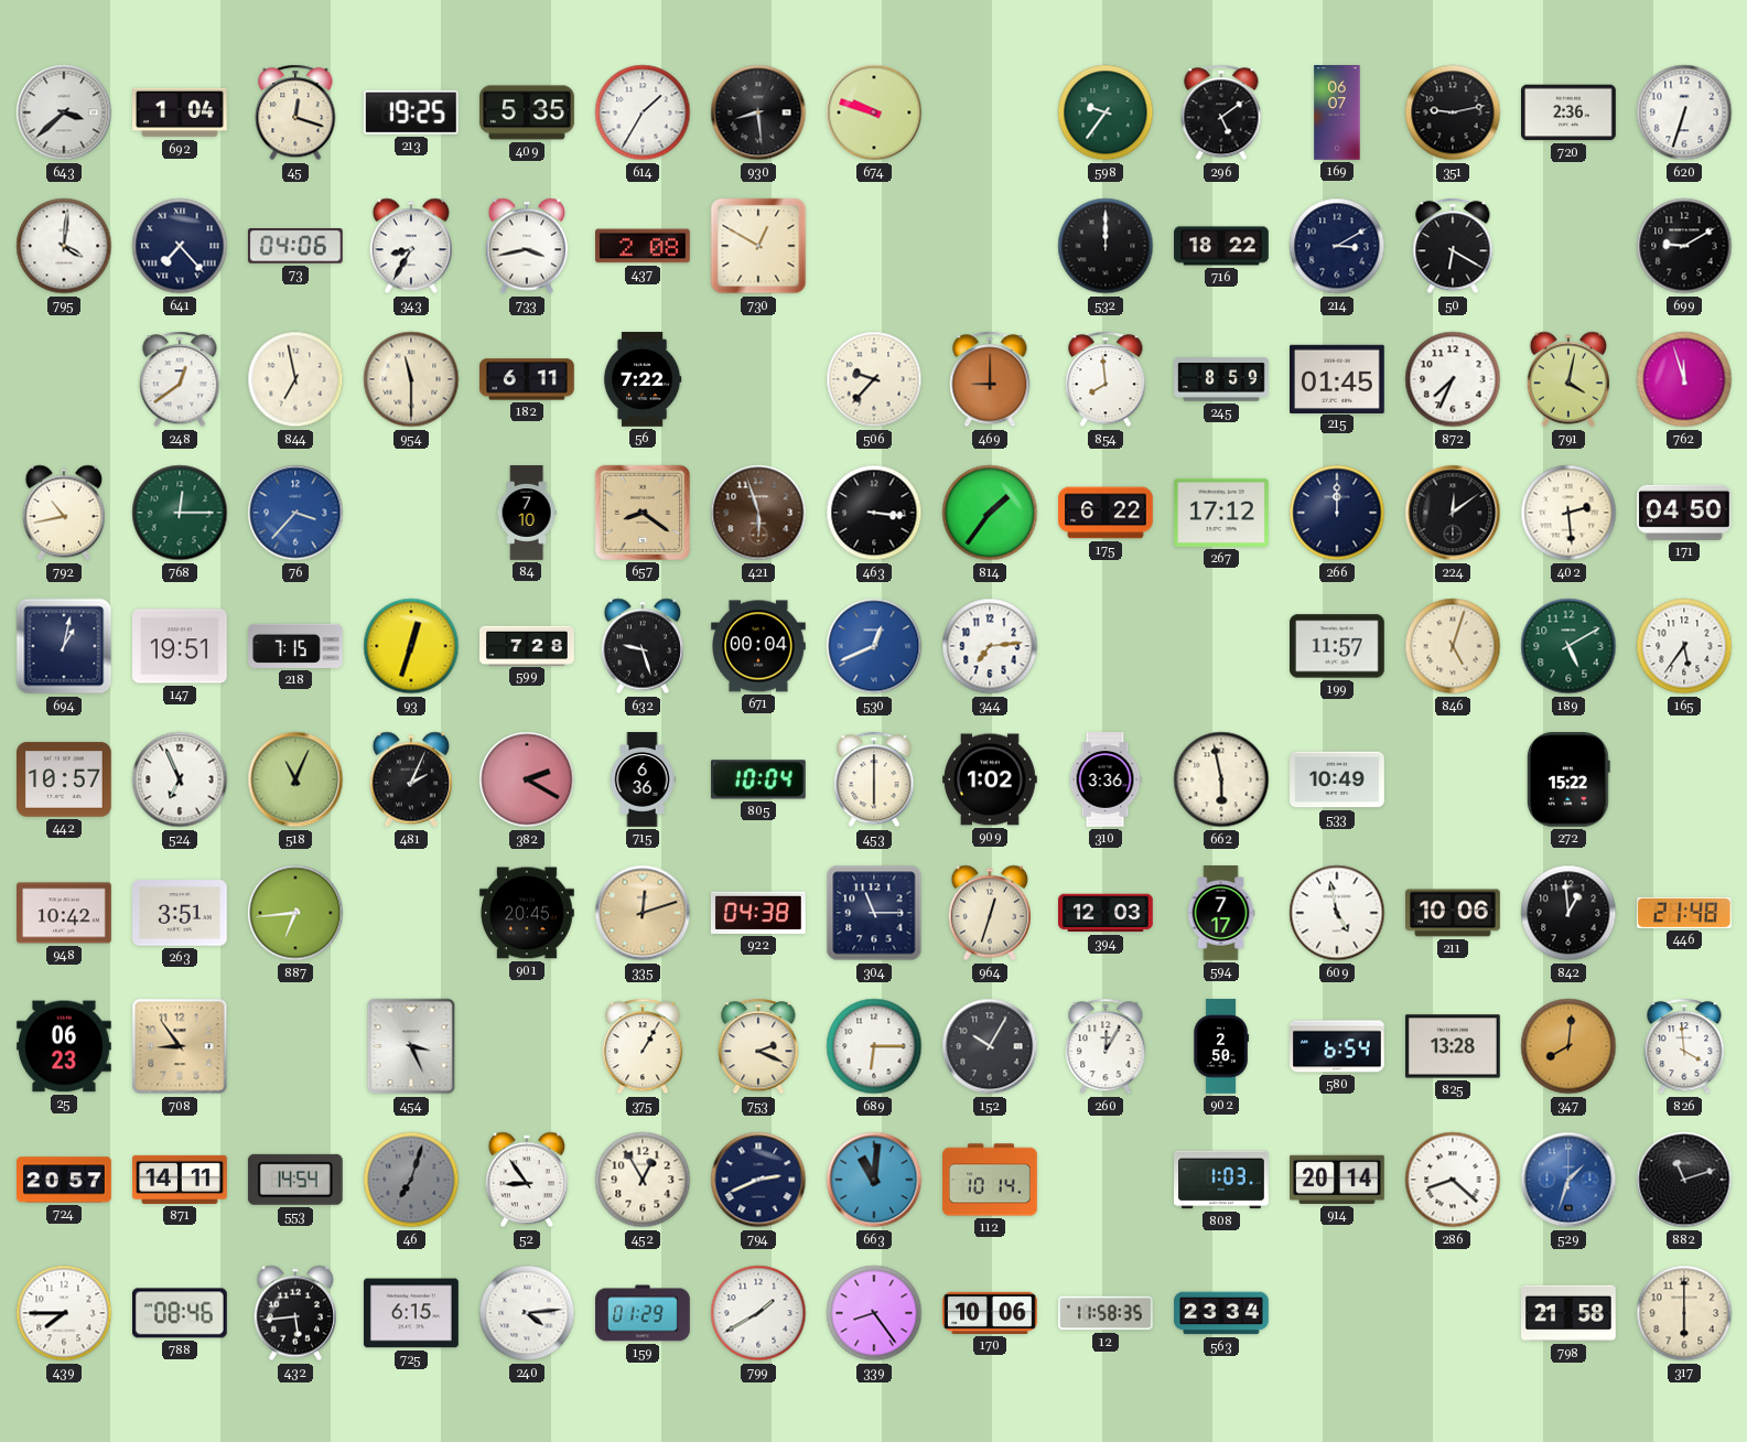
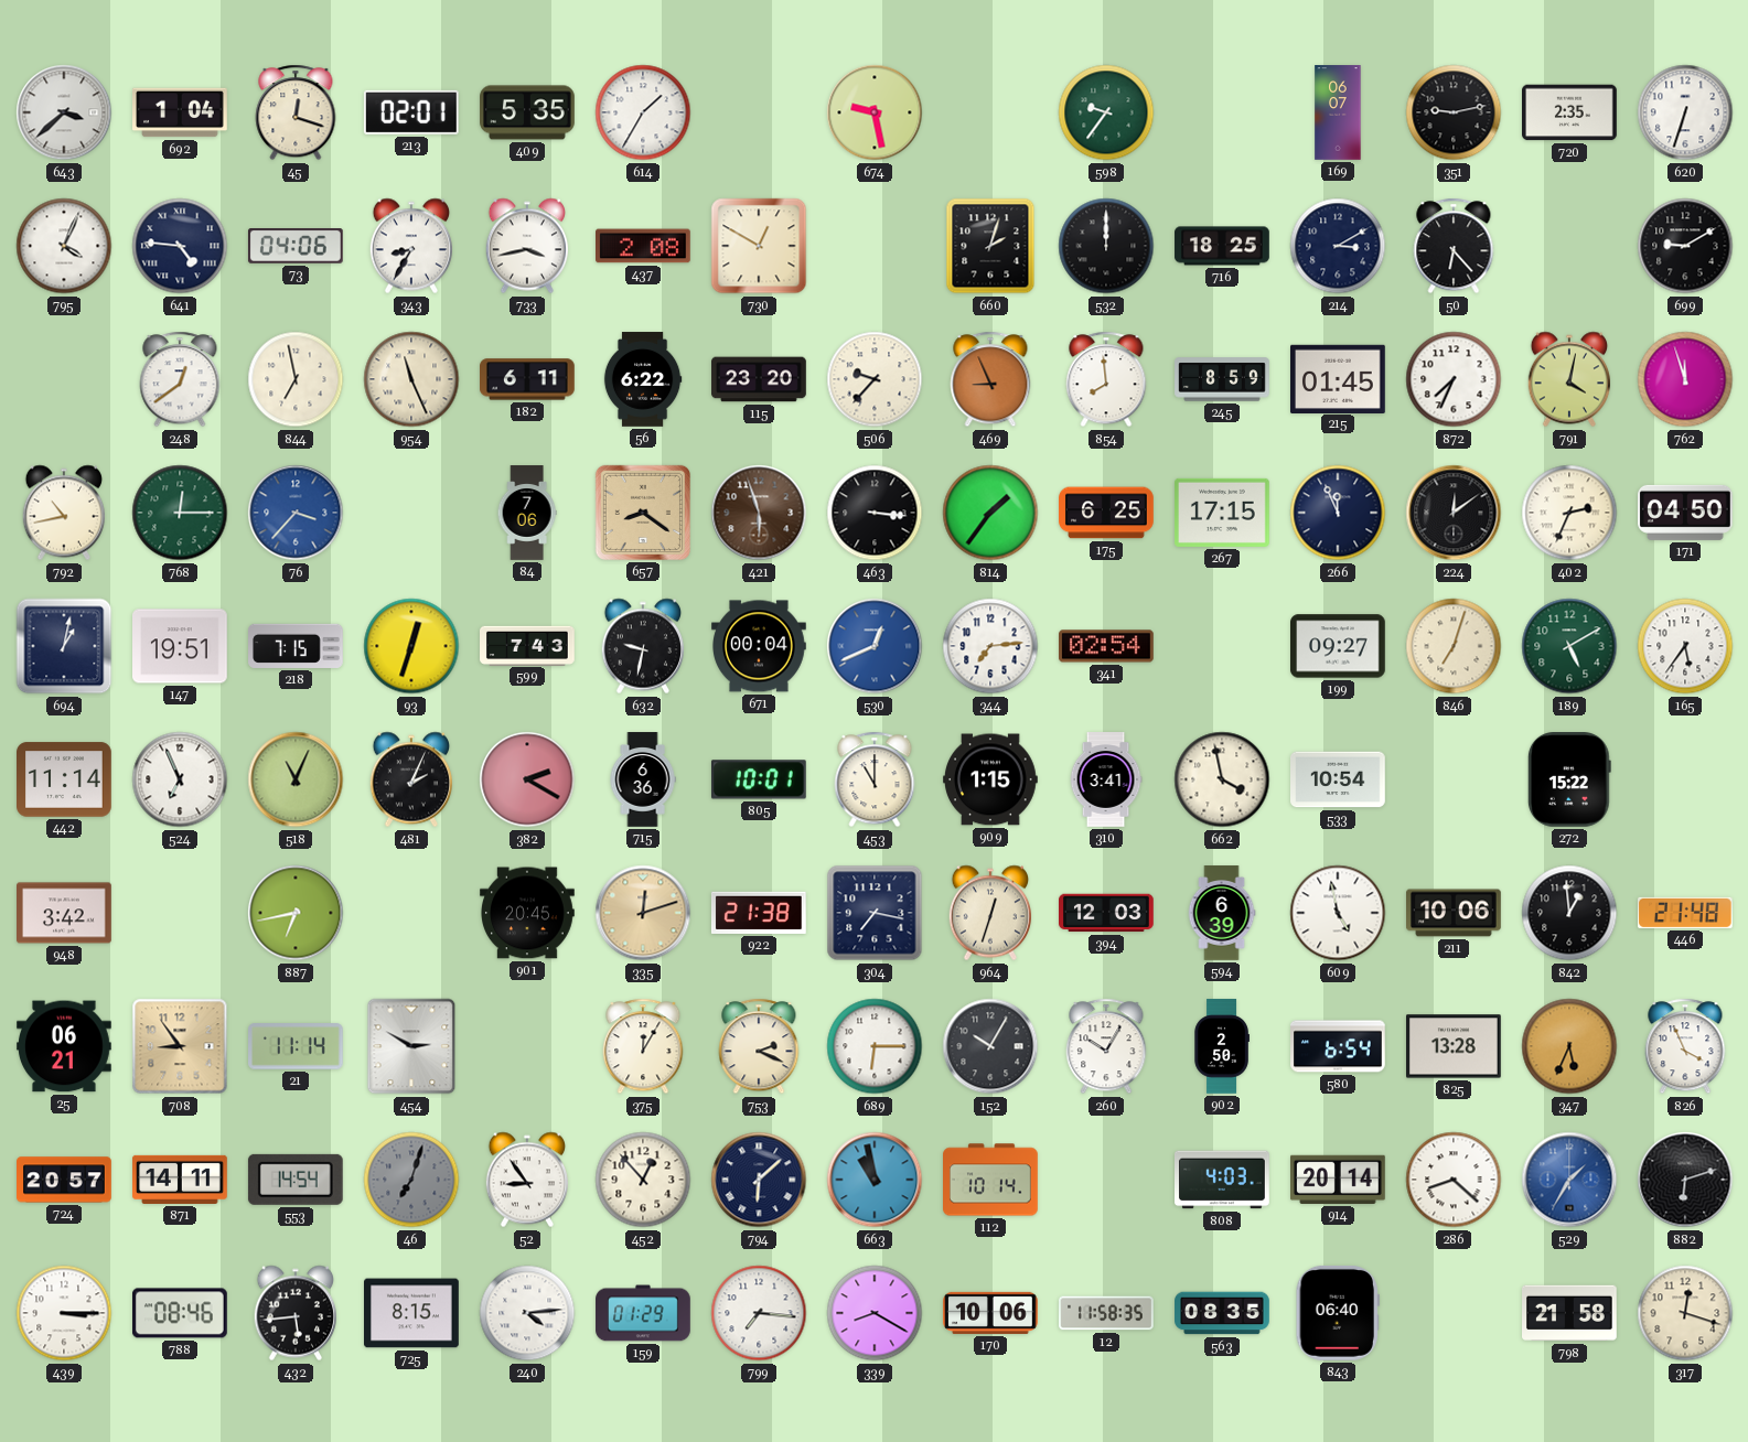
213: 19:25 -> 02:01 (411, 112)
930: 8:29 -> none (758, 112)
674: 9:48 -> 9:28 (875, 112)
296: 5:09 -> none (1221, 112)
720: 2:36 -> 2:35 (1570, 112)
795: 4:01 -> 4:04 (64, 246)
641: 7:23 -> 4:46 (180, 246)
660: none -> 2:03 (990, 246)
716: 18:22 -> 18:25 (1222, 246)
50: 6:20 -> 6:23 (1454, 246)
954: 11:30 -> 11:26 (411, 379)
56: 7:22 -> 6:22 (643, 379)
115: none -> 23:20 (759, 379)
469: 9:00 -> 8:56 (990, 379)
84: 7:10 -> 7:06 (527, 513)
175: 6:22 -> 6:25 (1106, 513)
267: 17:12 -> 17:15 (1223, 513)
266: 12:00 -> 11:56 (1338, 513)
402: 2:29 -> 2:34 (1569, 513)
599: 7:28 -> 7:43 (528, 645)
632: 9:27 -> 9:32 (642, 646)
341: none -> 02:54 (1107, 646)
199: 11:57 -> 09:27 (1339, 646)
846: 5:03 -> 7:03 (1454, 646)
442: 10:57 -> 11:14 (65, 779)
805: 10:04 -> 10:01 (759, 779)
453: 6:00 -> 11:00 (875, 779)
909: 1:02 -> 1:15 (991, 779)
310: 3:36 -> 3:41 (1106, 779)
662: 5:58 -> 3:58 (1222, 779)
533: 10:49 -> 10:54 (1339, 779)
948: 10:42 -> 3:42 (65, 913)
263: 3:51 -> none (181, 913)
887: 6:44 -> 6:43 (296, 913)
922: 04:38 -> 21:38 (759, 913)
304: 11:15 -> 7:17 (875, 913)
594: 7:17 -> 6:39 (1222, 913)
25: 06:23 -> 06:21 (65, 1046)
21: none -> 11:14 (297, 1046)
454: 3:26 -> 2:50 (411, 1046)
375: 1:05 -> 12:05 (643, 1046)
260: 12:05 -> 10:05 (1106, 1046)
347: 8:01 -> 5:34 (1569, 1046)
826: 3:59 -> 3:56 (1685, 1046)
452: 12:55 -> 12:53 (643, 1180)
794: 2:41 -> 6:08 (759, 1180)
663: 11:01 -> 10:58 (875, 1180)
808: 1:03 -> 4:03 (1223, 1180)
529: 1:33 -> 1:35 (1569, 1180)
882: 11:12 -> 6:12 (1685, 1180)
439: 7:45 -> 3:15 (64, 1313)
725: 6:15 -> 8:15 (412, 1313)
799: 1:40 -> 7:16 (759, 1313)
339: 8:24 -> 8:20 (875, 1313)
563: 23:34 -> 08:35 (1222, 1313)
843: none -> 06:40 (1338, 1313)
317: 6:00 -> 12:18 (1685, 1313)
